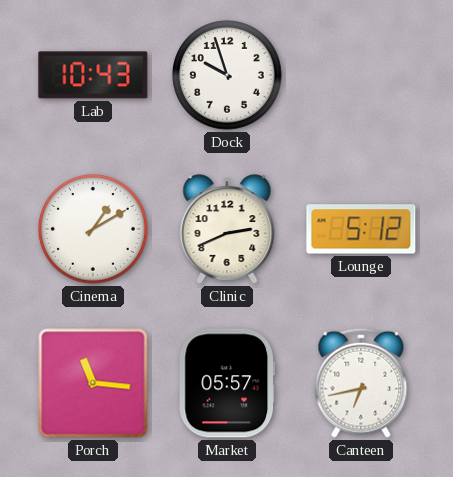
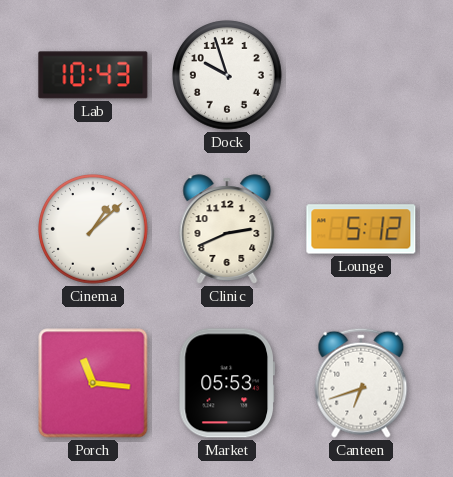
Cinema: 1:10 -> 1:08 (94, 230)
Market: 05:57 -> 05:53 (226, 383)
Canteen: 6:43 -> 6:42 (361, 383)
